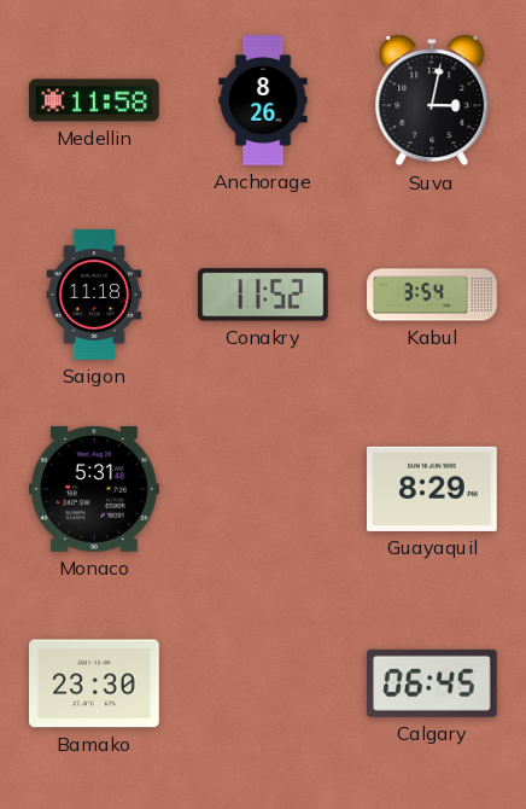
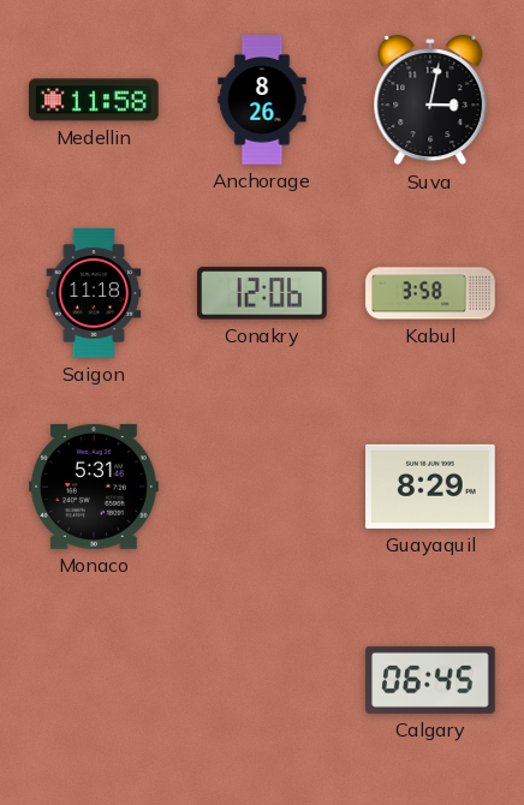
Conakry: 11:52 -> 12:06 (263, 293)
Kabul: 3:54 -> 3:58 (430, 293)
Bamako: 23:30 -> none (95, 683)
